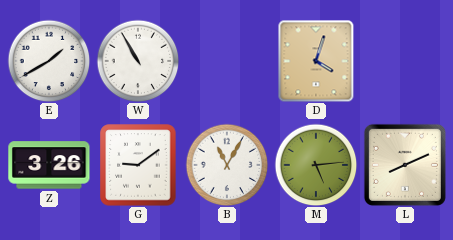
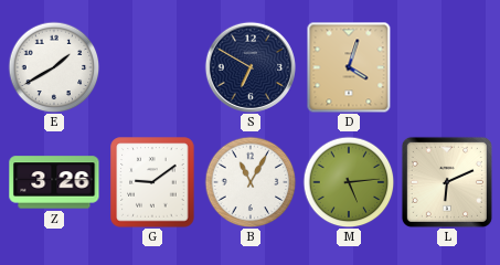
W: 10:55 -> none (138, 61)
S: none -> 6:50 (249, 66)
L: 8:11 -> 6:11 (447, 182)
